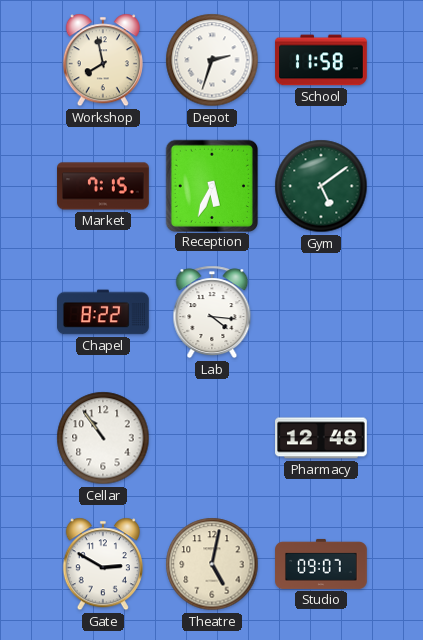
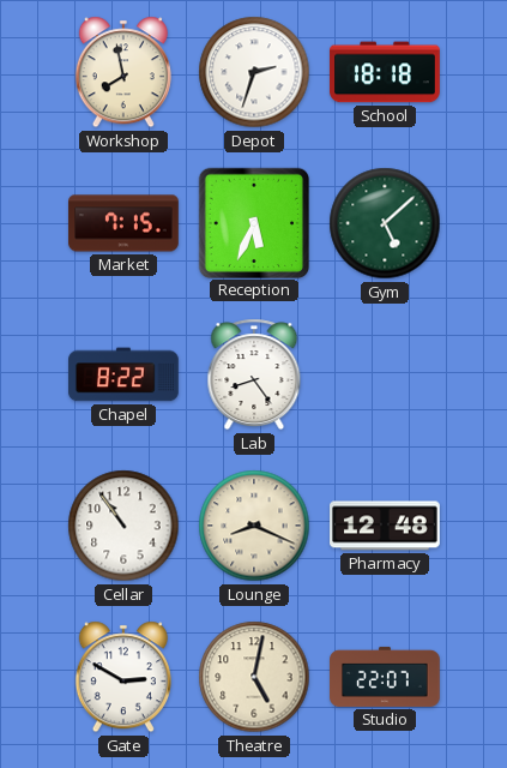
School: 11:58 -> 18:18 (385, 72)
Gym: 5:09 -> 5:08 (385, 223)
Lab: 4:16 -> 8:24 (254, 374)
Lounge: none -> 8:19 (254, 526)
Studio: 09:07 -> 22:07 (385, 677)
